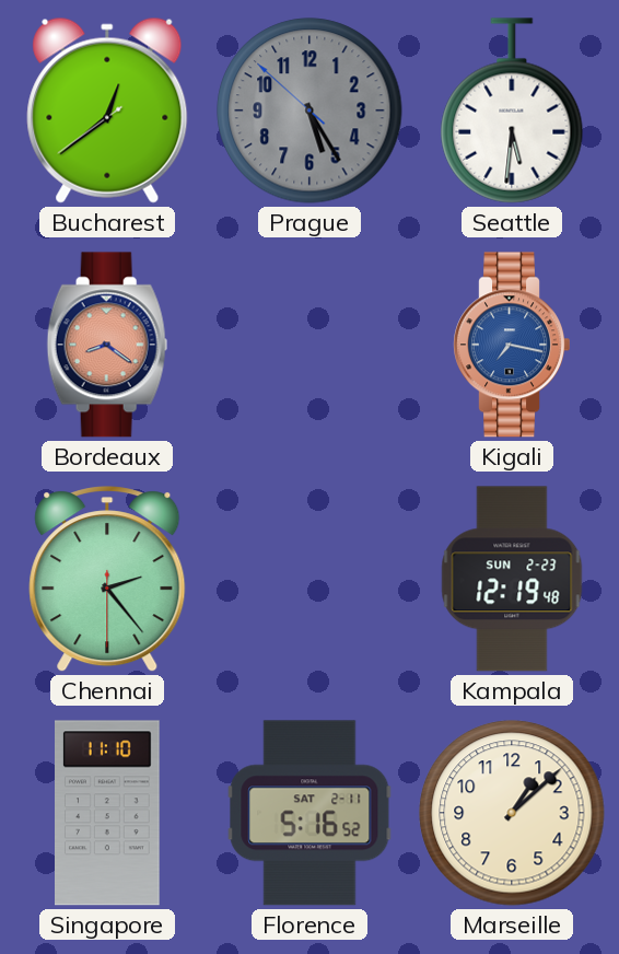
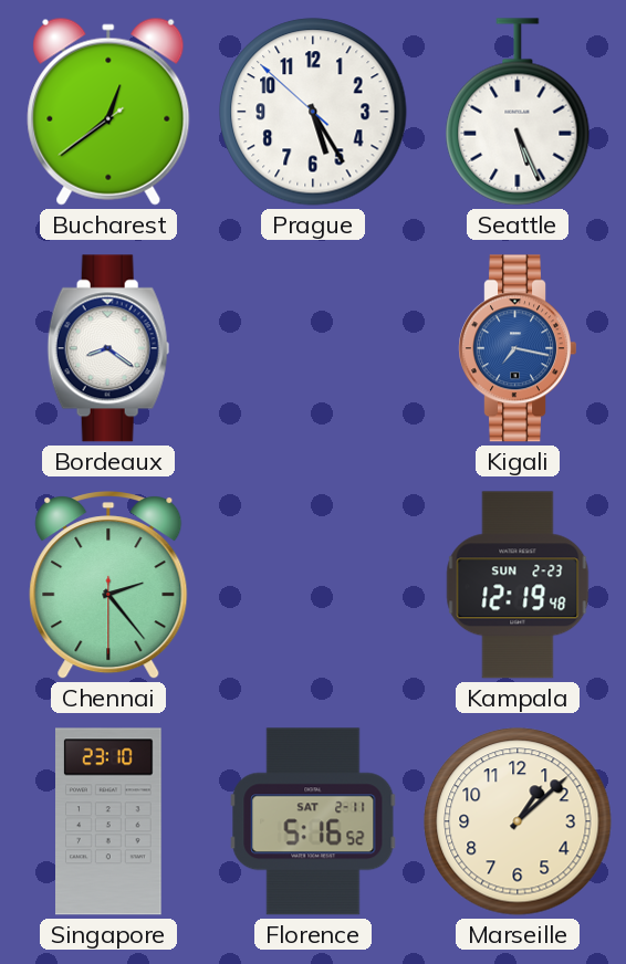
Prague dial: grey -> white (313, 112)
Seattle: 5:31 -> 5:26 (518, 112)
Bordeaux dial: salmon -> white (108, 348)
Singapore: 11:10 -> 23:10 (109, 821)
